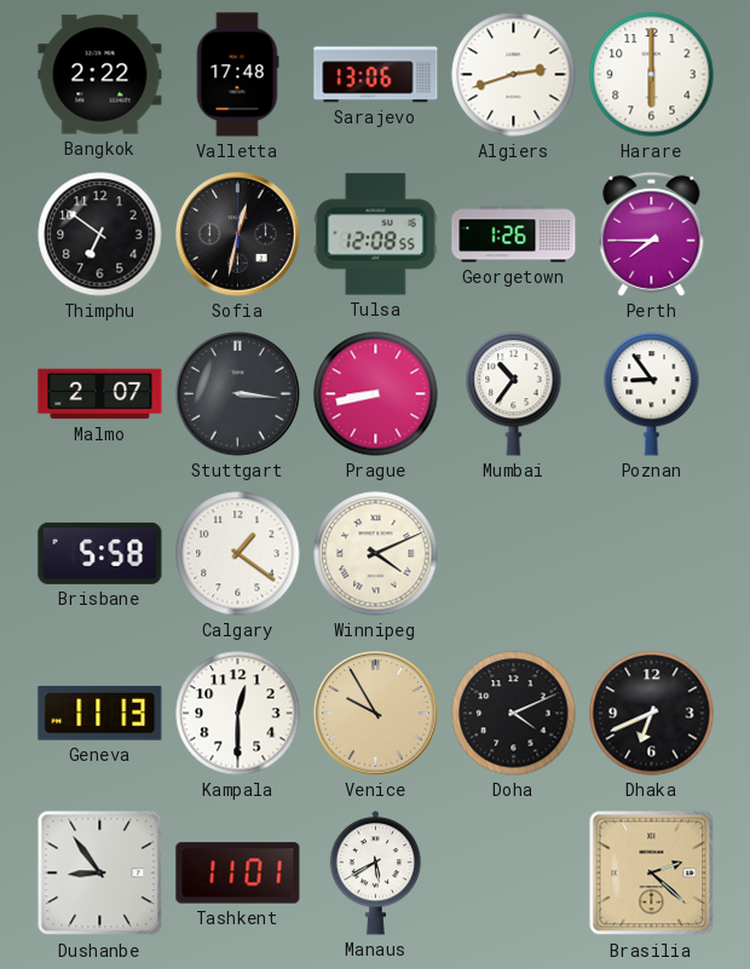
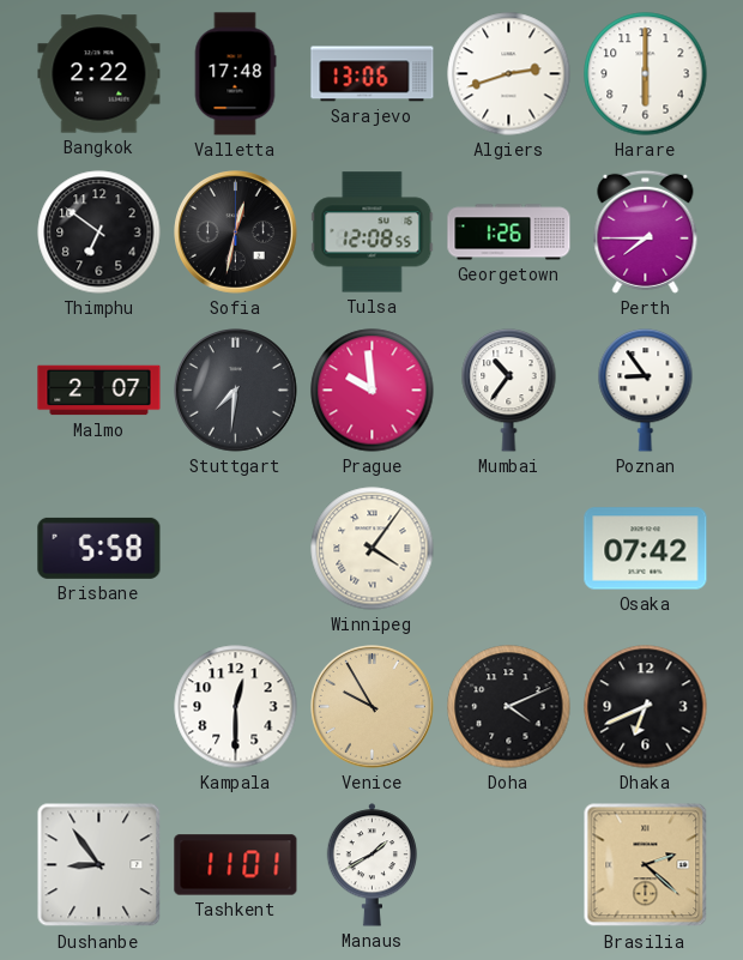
Stuttgart: 3:16 -> 7:31 (236, 391)
Prague: 8:43 -> 9:59 (373, 391)
Calgary: 1:21 -> none (238, 554)
Winnipeg: 4:11 -> 4:06 (373, 549)
Osaka: none -> 07:42 (646, 549)
Geneva: 11:13 -> none (100, 713)
Manaus: 5:40 -> 1:40 (373, 865)
